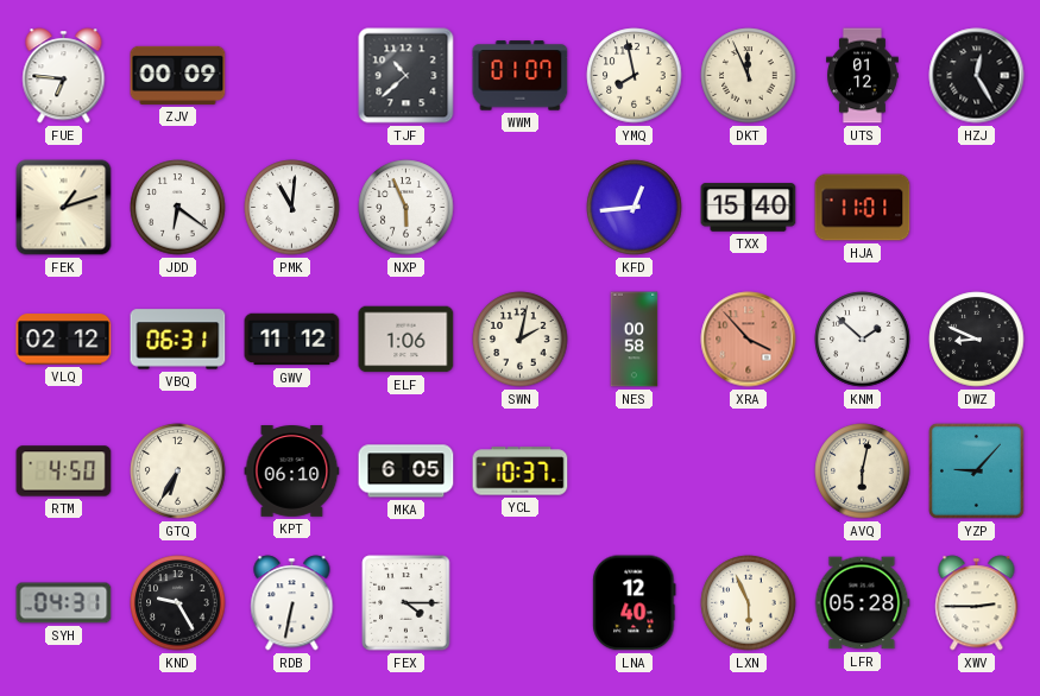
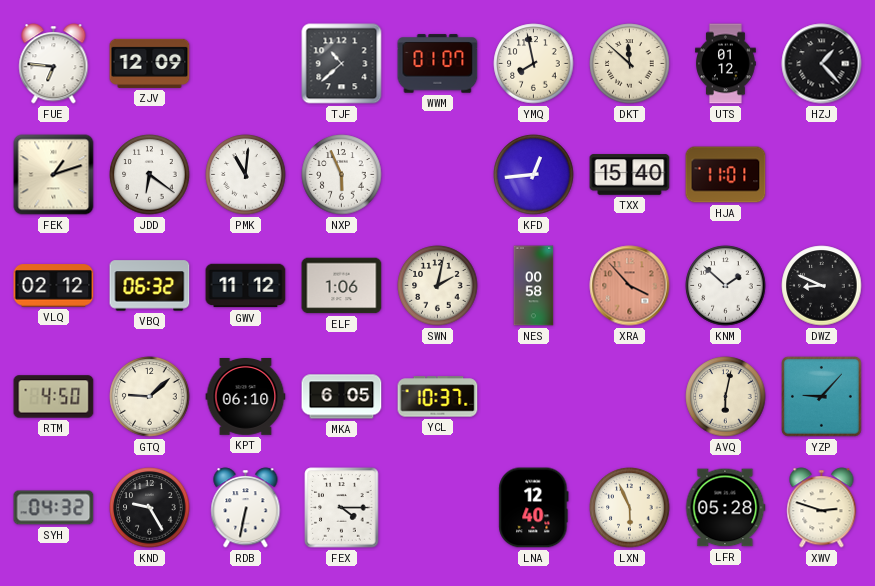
ZJV: 00:09 -> 12:09 (150, 63)
DKT: 11:56 -> 11:52 (630, 64)
HZJ: 12:25 -> 1:23 (822, 64)
VBQ: 06:31 -> 06:32 (150, 286)
GTQ: 6:35 -> 9:08 (150, 397)
SYH: 04:31 -> 04:32 (54, 508)
XWV: 2:45 -> 2:48 (822, 508)
